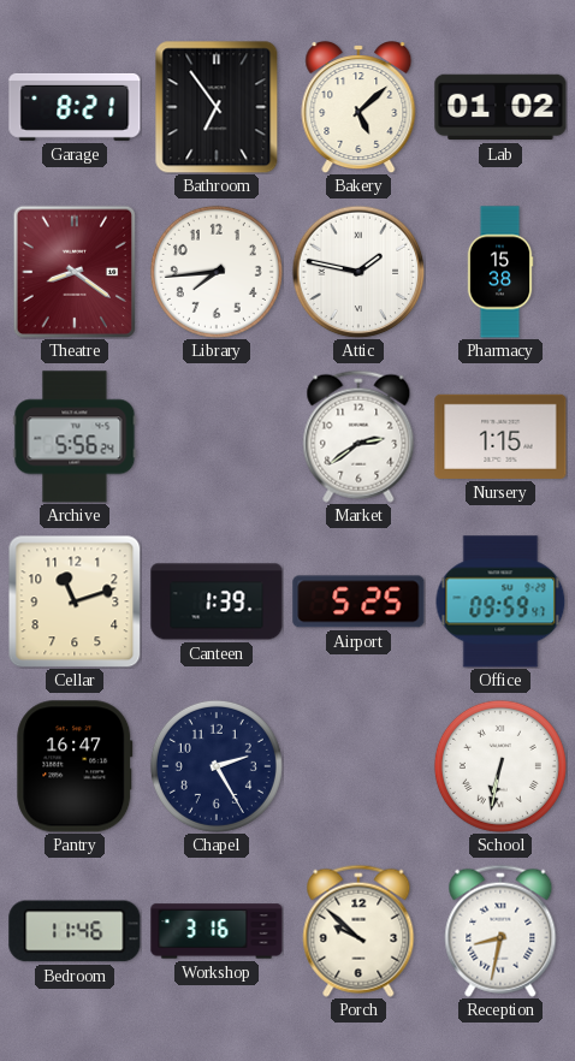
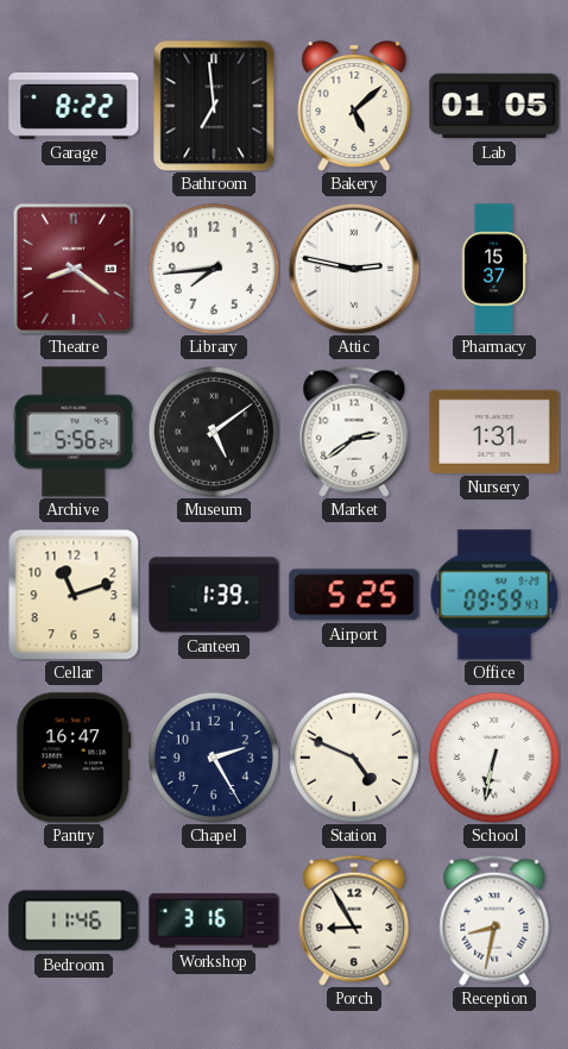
Garage: 8:21 -> 8:22 (74, 106)
Bathroom: 6:54 -> 6:59 (214, 106)
Lab: 01:02 -> 01:05 (494, 106)
Attic: 1:47 -> 2:47 (354, 269)
Pharmacy: 15:38 -> 15:37 (494, 269)
Museum: none -> 5:09 (214, 432)
Nursery: 1:15 -> 1:31 (494, 432)
Station: none -> 4:49 (354, 758)
Porch: 9:52 -> 8:55 (354, 921)
